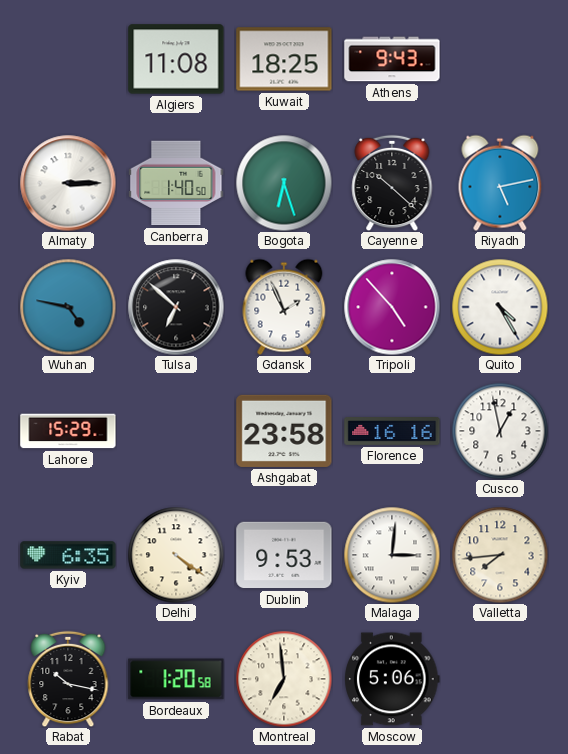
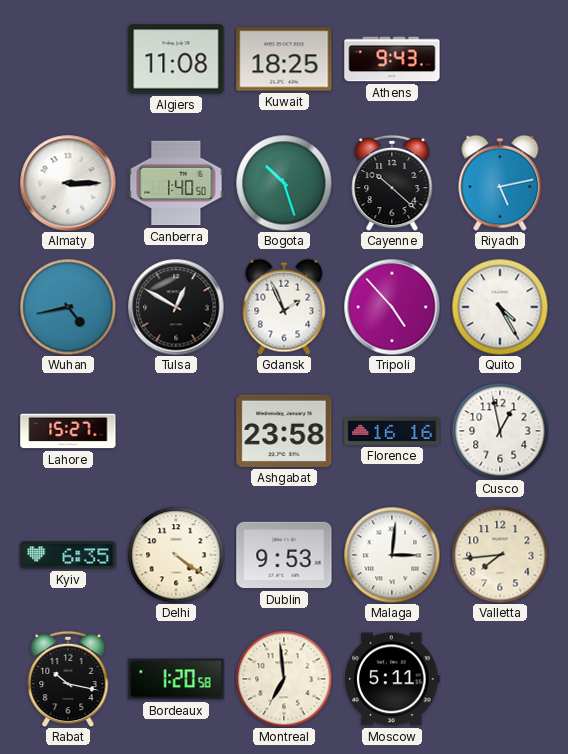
Bogota: 6:27 -> 10:27 (284, 183)
Wuhan: 4:47 -> 4:43 (68, 307)
Tulsa: 6:52 -> 12:50 (176, 307)
Lahore: 15:29 -> 15:27 (68, 431)
Moscow: 5:06 -> 5:11 (392, 679)
